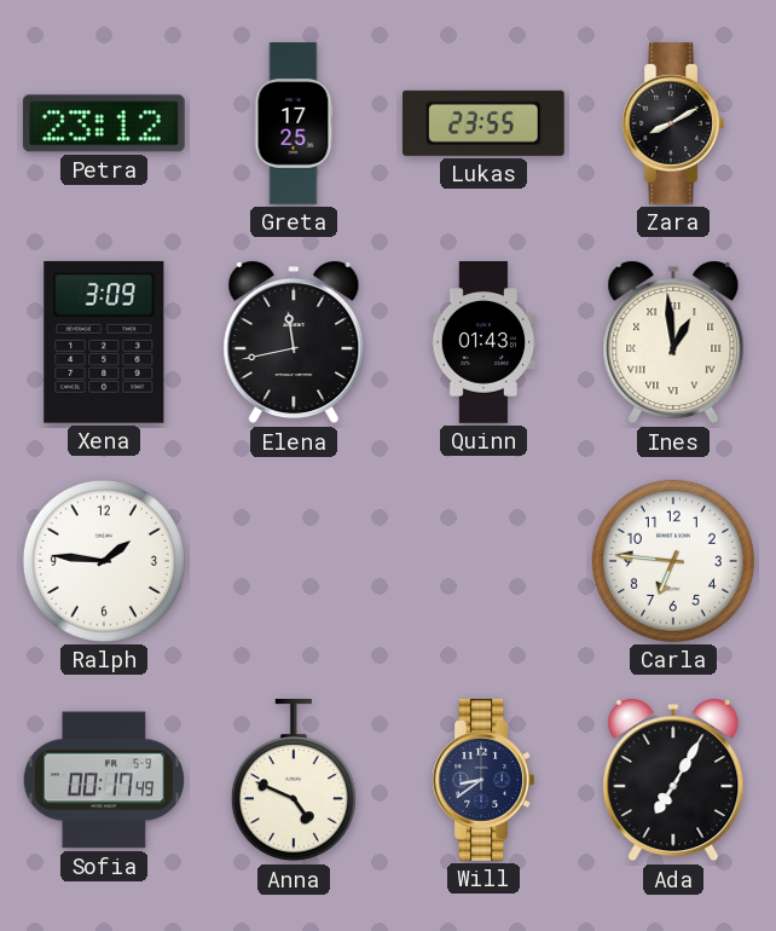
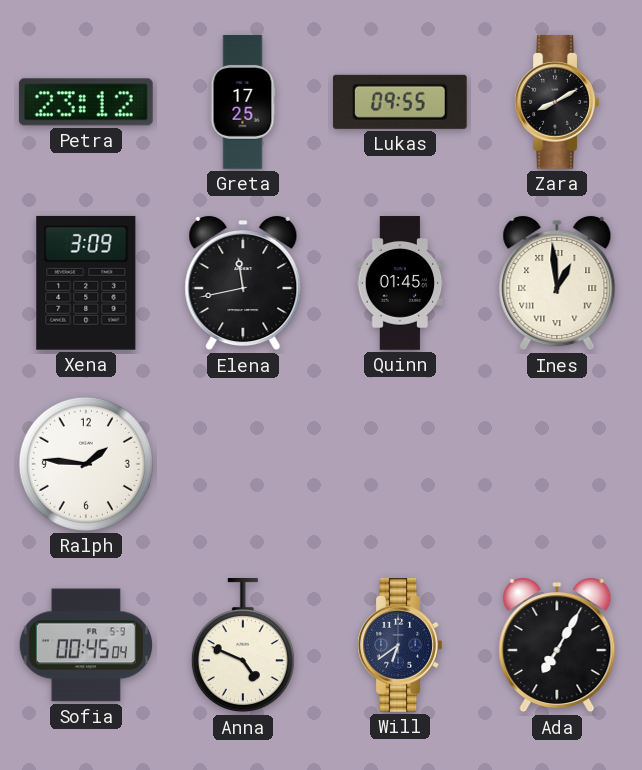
Lukas: 23:55 -> 09:55 (400, 102)
Quinn: 01:43 -> 01:45 (400, 283)
Carla: 6:46 -> none (673, 561)
Sofia: 00:17 -> 00:45 (85, 645)
Will: 8:39 -> 6:39 (400, 646)
